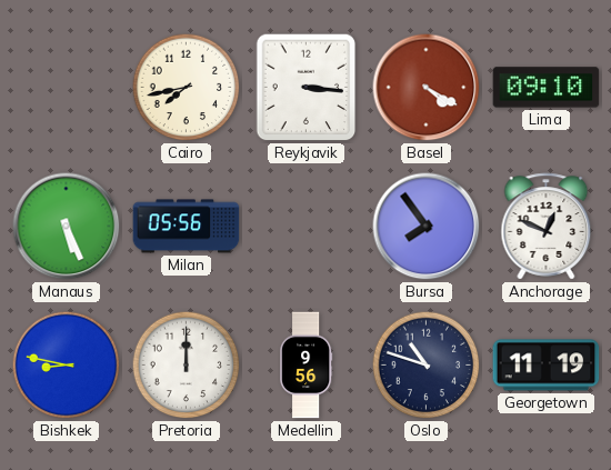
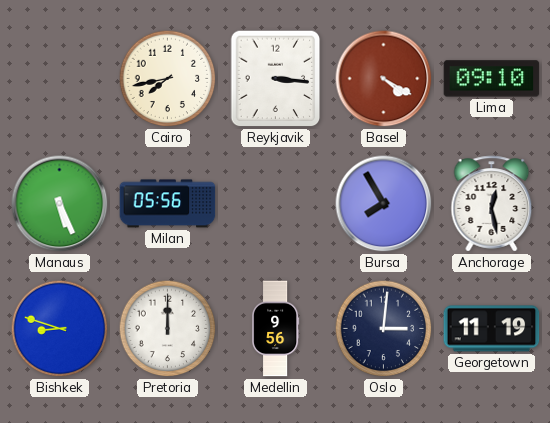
Bursa: 7:54 -> 7:55 (384, 204)
Anchorage: 12:49 -> 12:28 (492, 204)
Bishkek: 8:47 -> 8:48 (60, 329)
Oslo: 10:48 -> 3:01 (384, 329)
